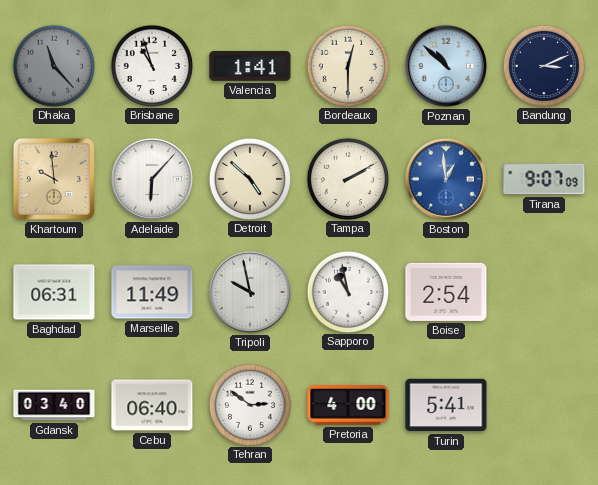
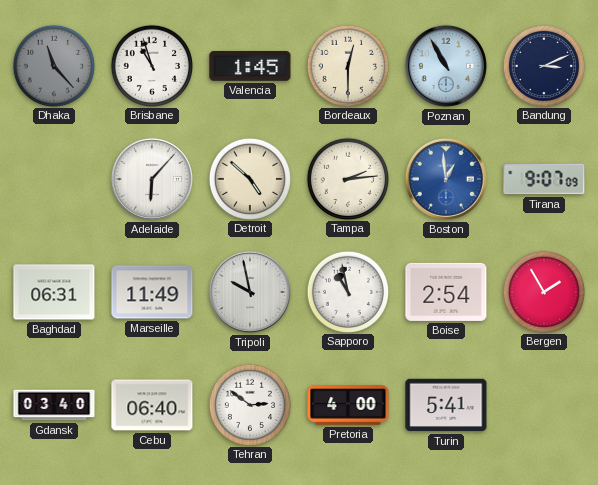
Valencia: 1:41 -> 1:45 (250, 66)
Poznan: 10:52 -> 10:55 (446, 66)
Khartoum: 9:59 -> none (54, 179)
Tampa: 2:10 -> 2:14 (347, 178)
Bergen: none -> 1:55 (543, 291)
